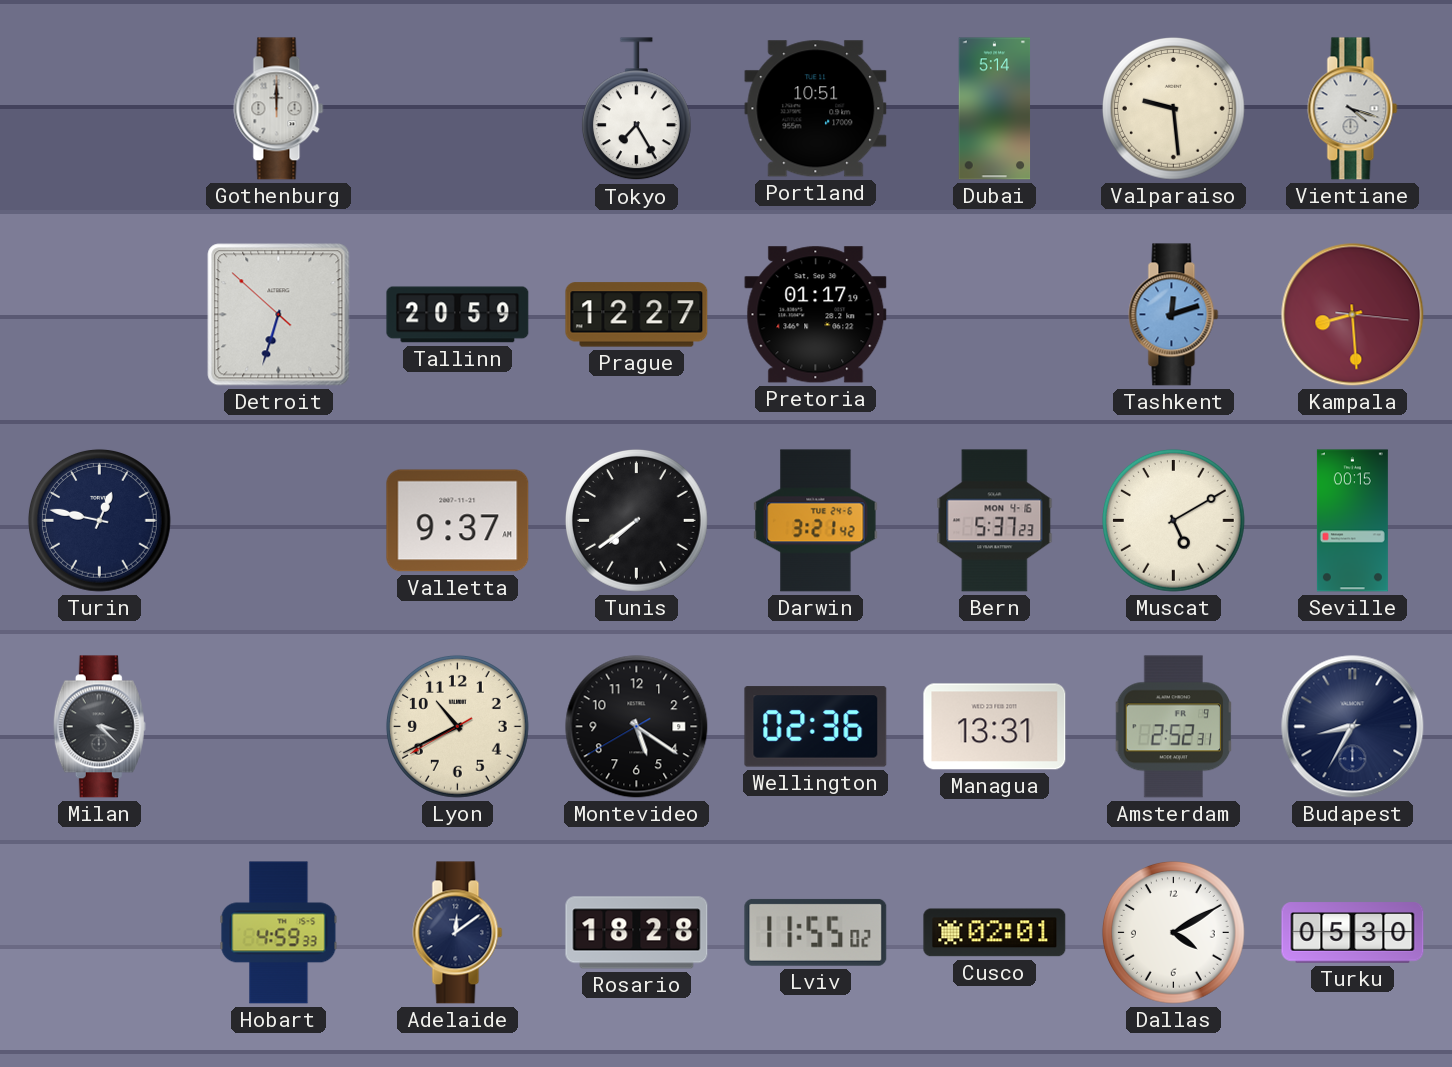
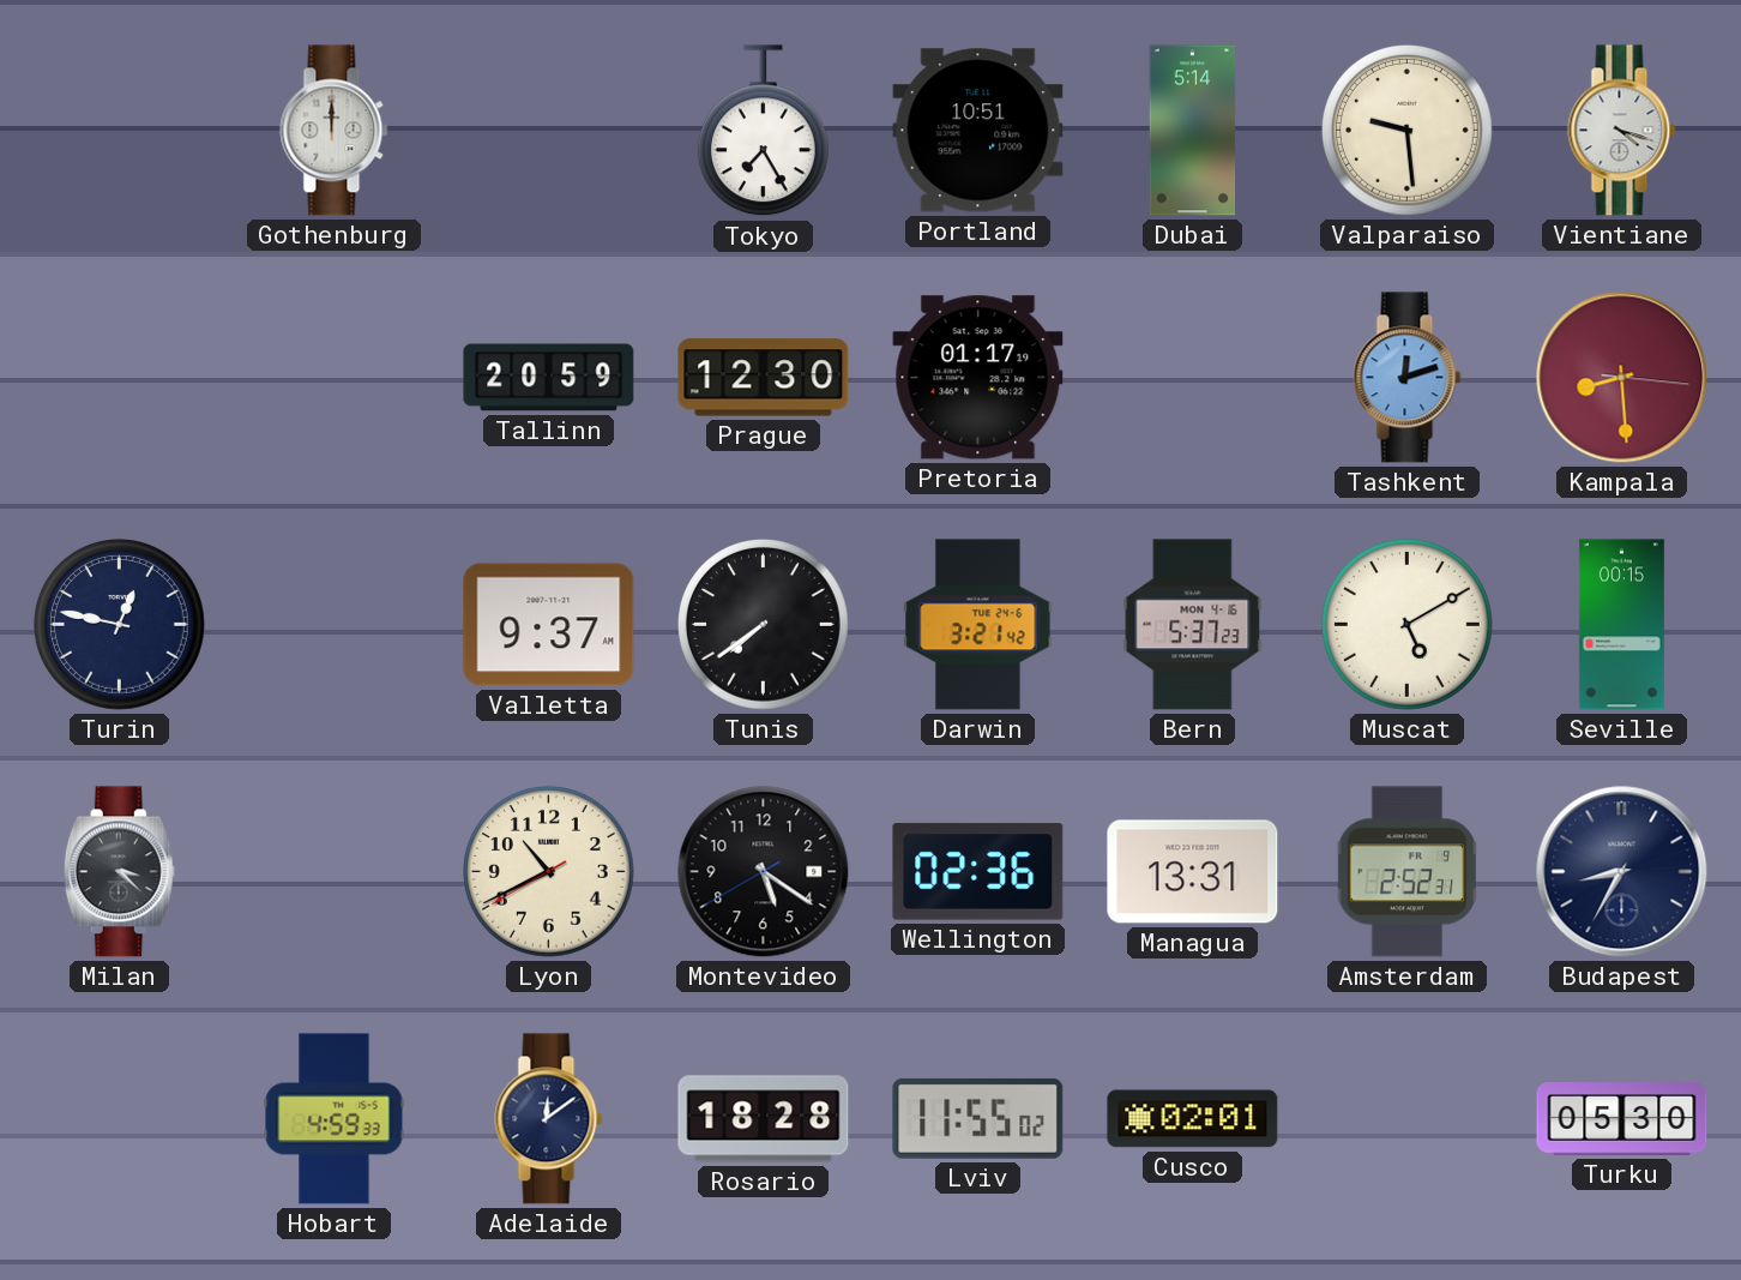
Detroit: 6:32 -> none (279, 315)
Prague: 12:27 -> 12:30 (764, 378)
Dallas: 4:10 -> none (1174, 933)
